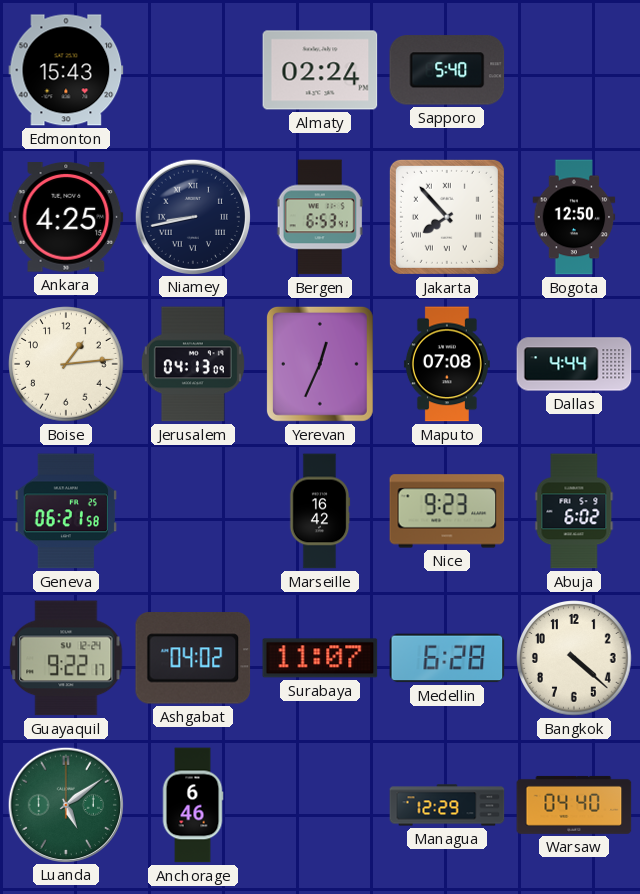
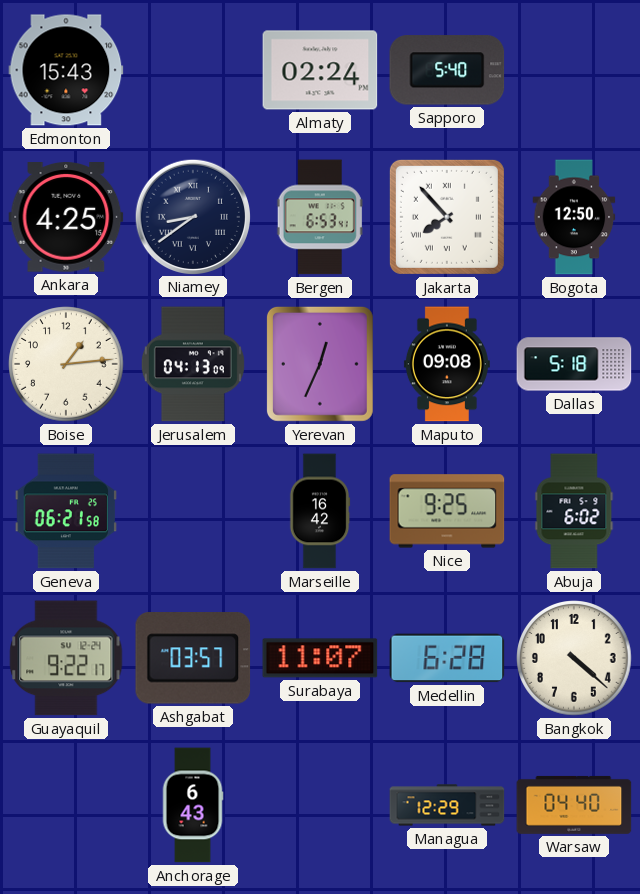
Niamey: 8:43 -> 8:39 (192, 216)
Maputo: 07:08 -> 09:08 (447, 364)
Dallas: 4:44 -> 5:18 (574, 364)
Nice: 9:23 -> 9:25 (447, 511)
Ashgabat: 04:02 -> 03:57 (193, 658)
Luanda: 5:09 -> none (65, 804)
Anchorage: 6:46 -> 6:43 (193, 805)
